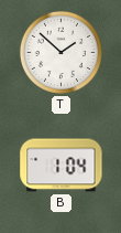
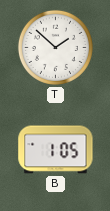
B: 1:04 -> 1:05 (56, 150)
